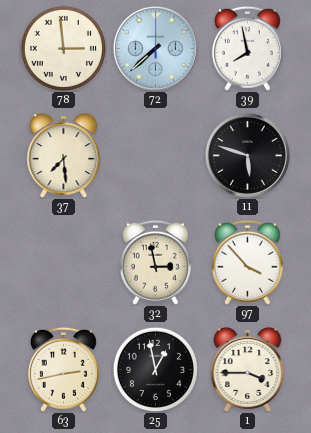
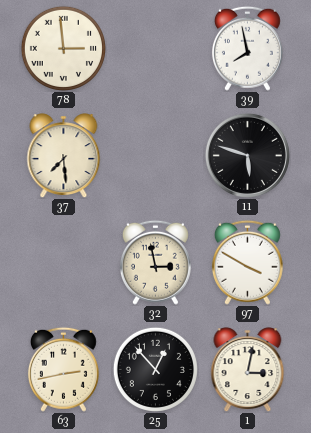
72: 7:38 -> none (155, 48)
97: 3:53 -> 3:50 (247, 262)
25: 12:58 -> 12:53 (155, 369)
1: 3:45 -> 3:02 (248, 370)
